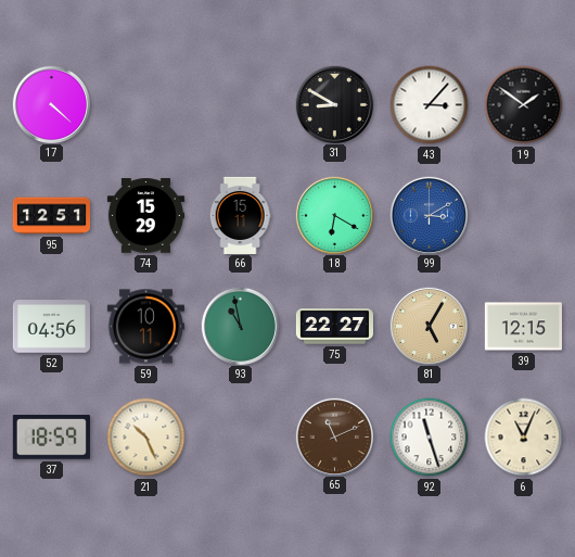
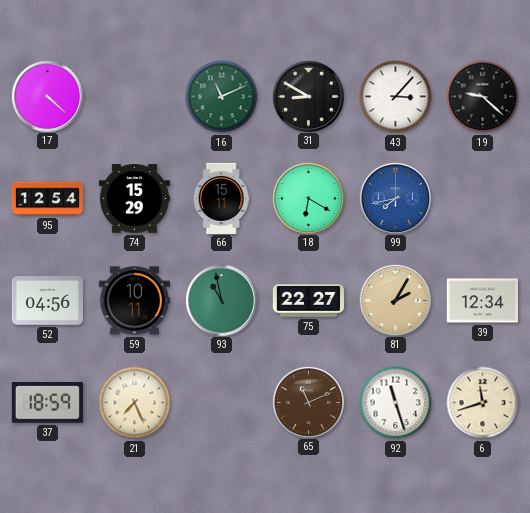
16: none -> 11:11 (222, 97)
19: 1:51 -> 9:22 (483, 97)
95: 12:51 -> 12:54 (47, 199)
99: 3:10 -> 7:43 (395, 198)
81: 5:05 -> 2:05 (395, 300)
39: 12:15 -> 12:34 (482, 301)
21: 10:26 -> 7:26 (135, 403)
6: 11:04 -> 11:42 (483, 403)
